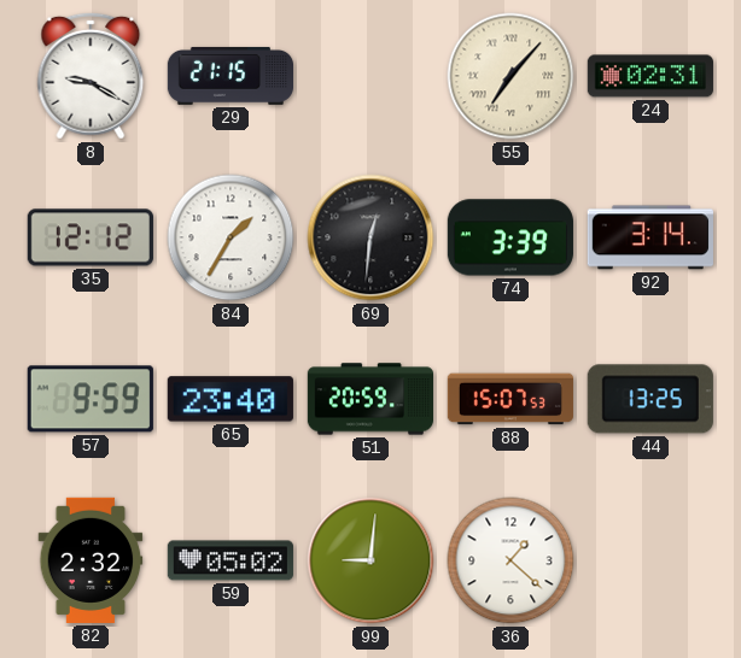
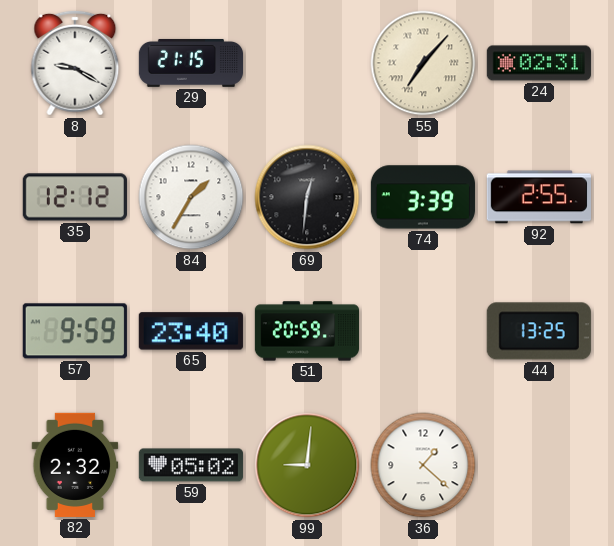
92: 3:14 -> 2:55 (539, 197)
88: 15:07 -> none (509, 399)
